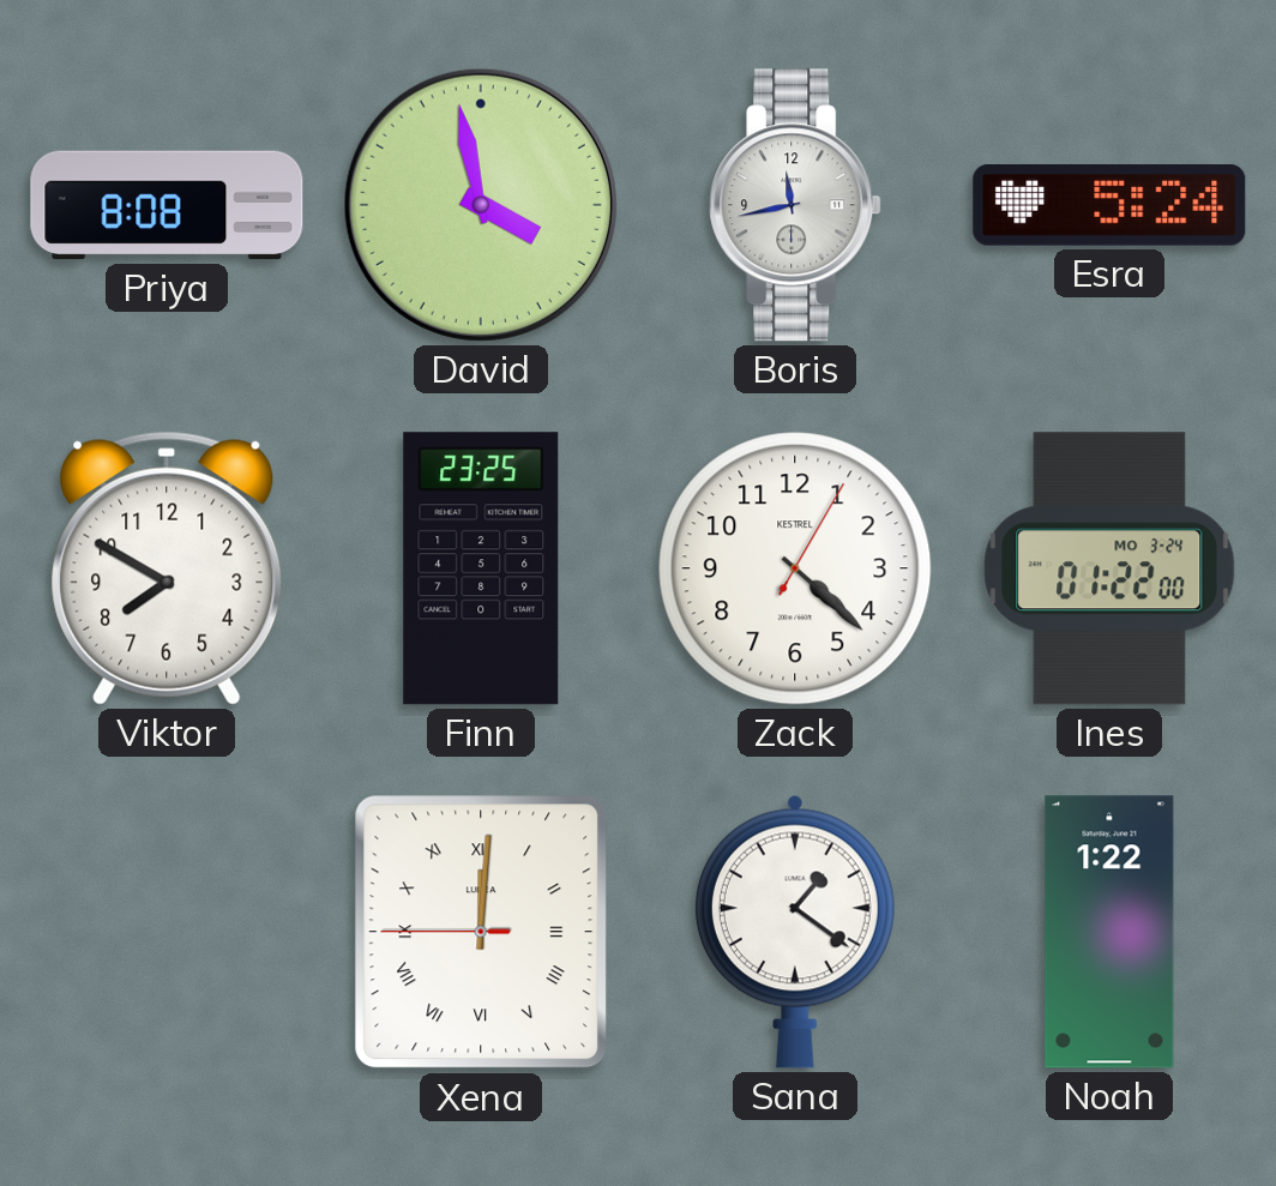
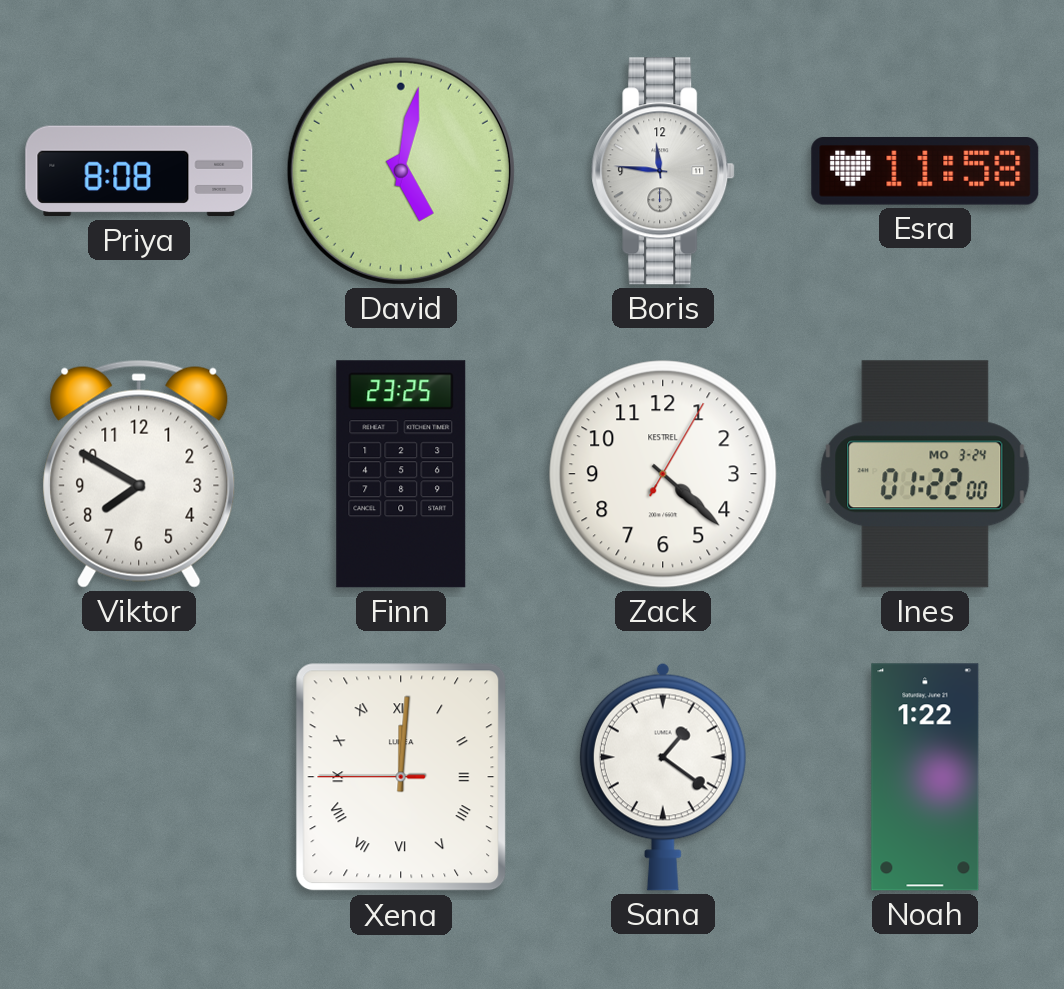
David: 3:58 -> 5:02 (401, 171)
Boris: 11:43 -> 11:46 (663, 171)
Esra: 5:24 -> 11:58 (925, 172)
